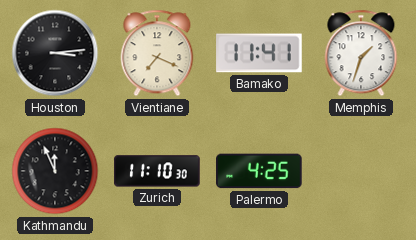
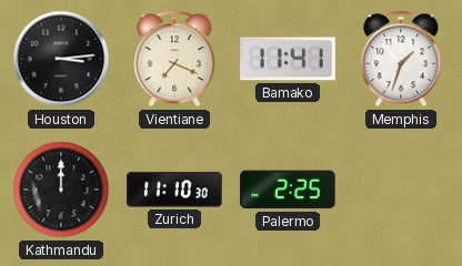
Kathmandu: 11:56 -> 12:00 (61, 190)
Palermo: 4:25 -> 2:25 (288, 190)
